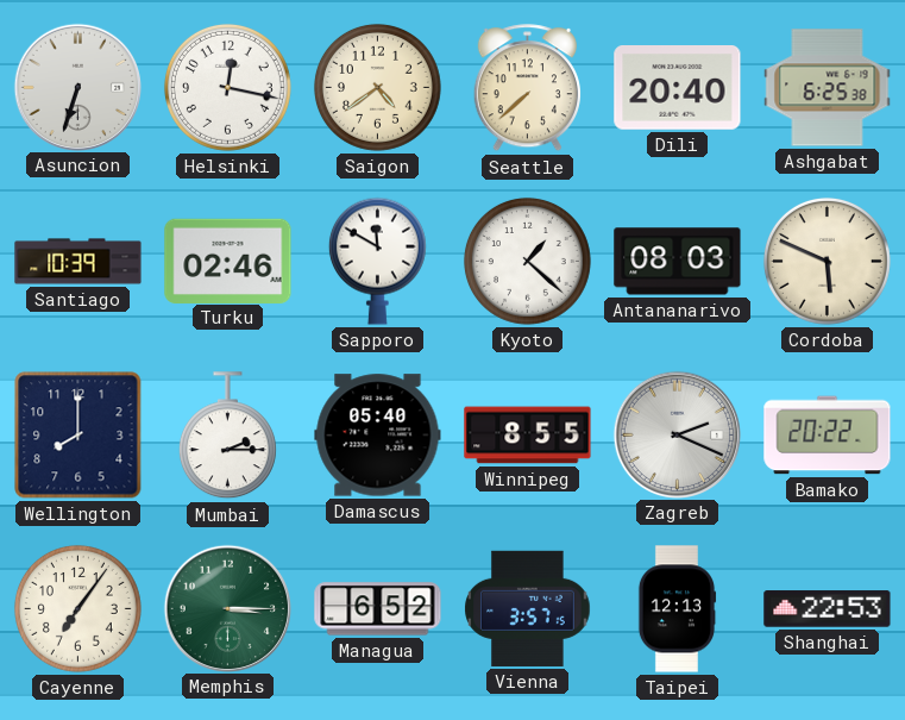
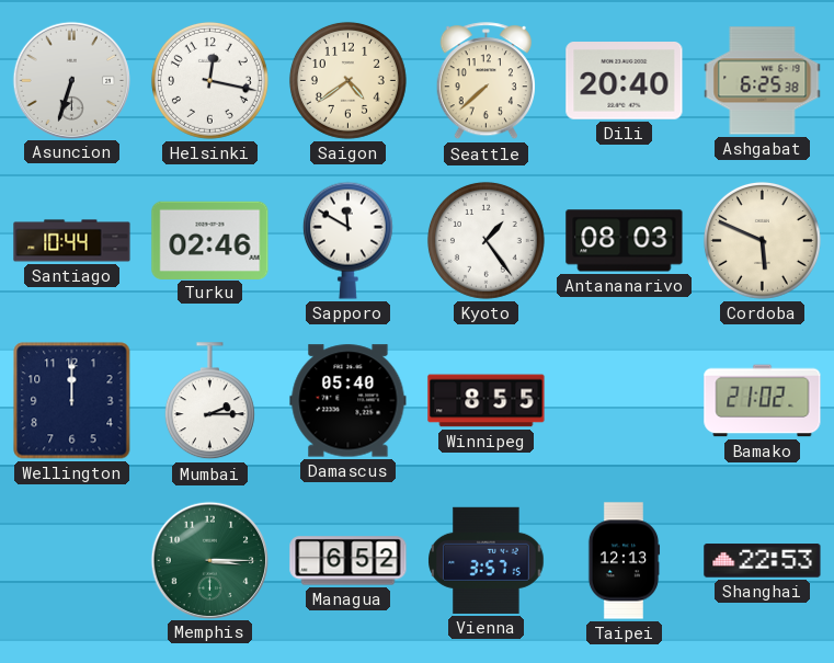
Santiago: 10:39 -> 10:44 (72, 241)
Kyoto: 1:22 -> 1:24 (485, 240)
Wellington: 8:00 -> 12:00 (72, 401)
Zagreb: 2:19 -> none (677, 434)
Bamako: 20:22 -> 21:02 (763, 401)
Cayenne: 7:06 -> none (77, 608)
